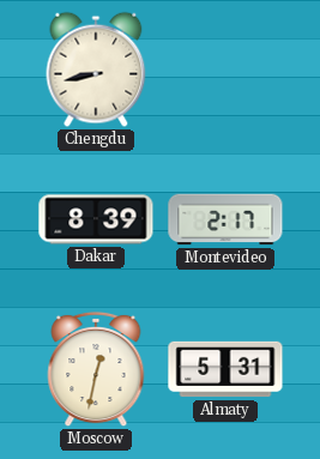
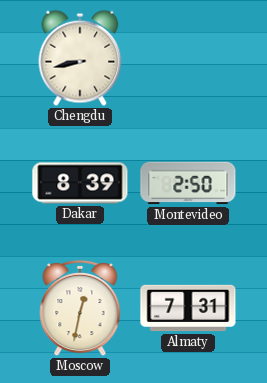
Montevideo: 2:17 -> 2:50 (188, 183)
Almaty: 5:31 -> 7:31 (188, 308)
